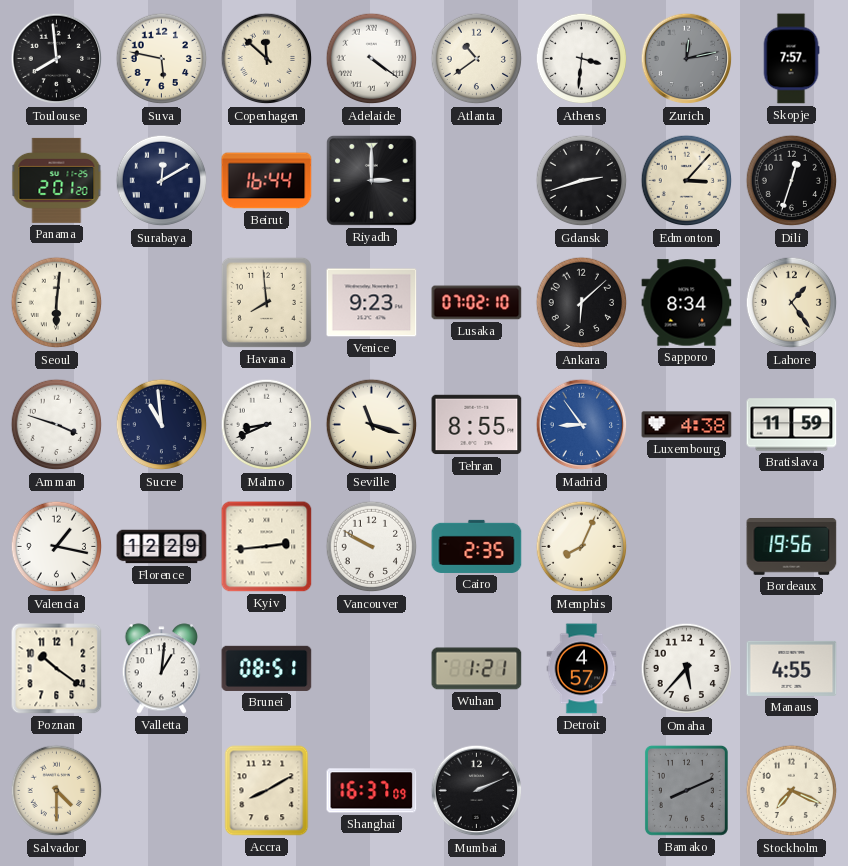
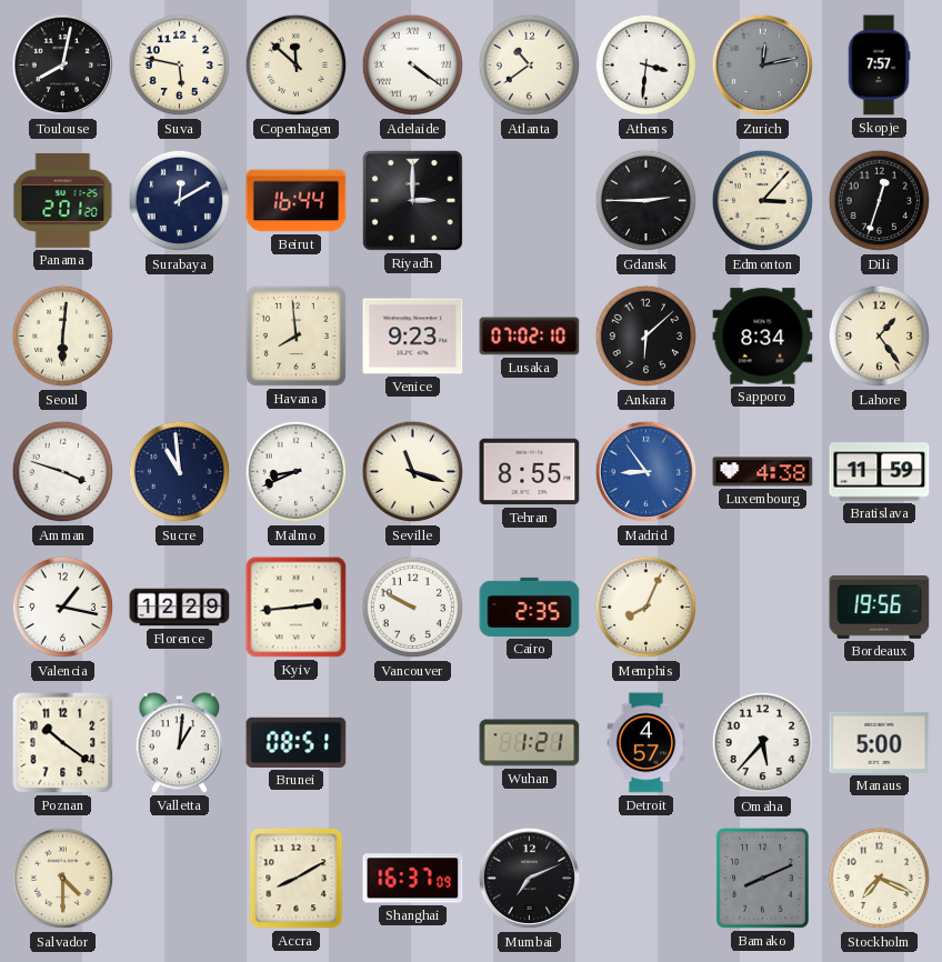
Toulouse: 7:59 -> 8:02 (63, 66)
Gdansk: 2:42 -> 2:45 (647, 201)
Manaus: 4:55 -> 5:00 (880, 742)
Mumbai: 2:11 -> 7:11 (530, 879)
